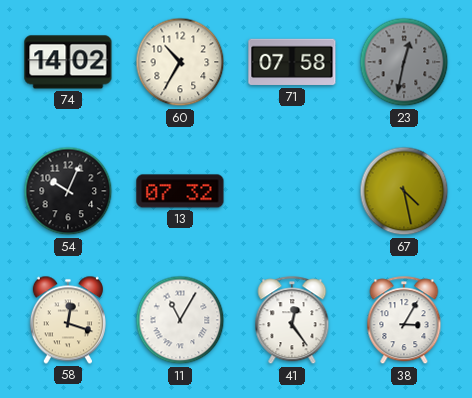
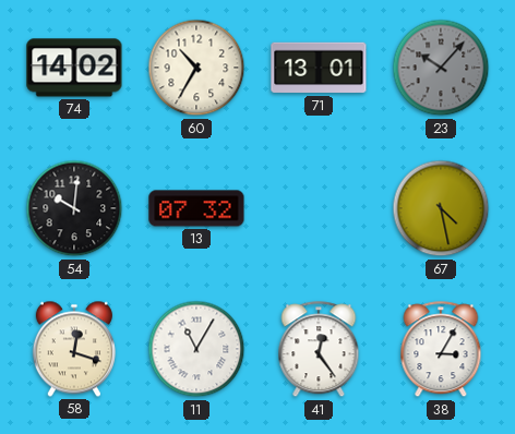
71: 07:58 -> 13:01 (319, 68)
23: 12:32 -> 10:07 (441, 68)
54: 10:04 -> 10:01 (74, 208)
